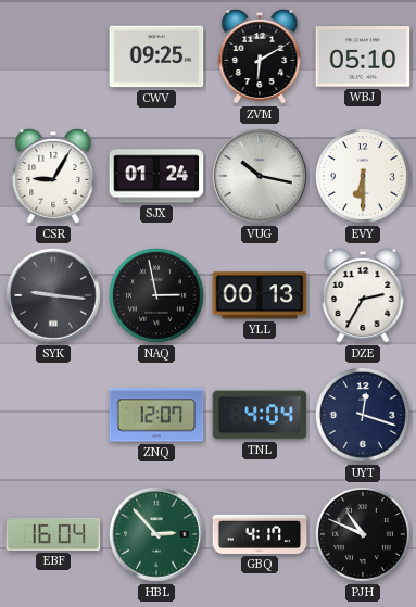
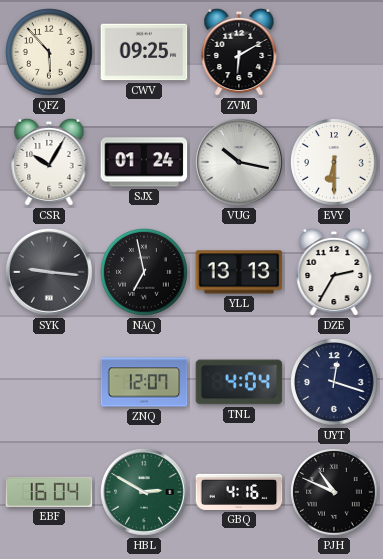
QFZ: none -> 5:53 (50, 53)
WBJ: 05:10 -> none (363, 56)
CSR: 9:05 -> 10:05 (49, 162)
NAQ: 2:58 -> 6:58 (145, 273)
YLL: 00:13 -> 13:13 (239, 272)
HBL: 2:53 -> 2:50 (144, 492)
GBQ: 4:17 -> 4:16 (239, 492)
